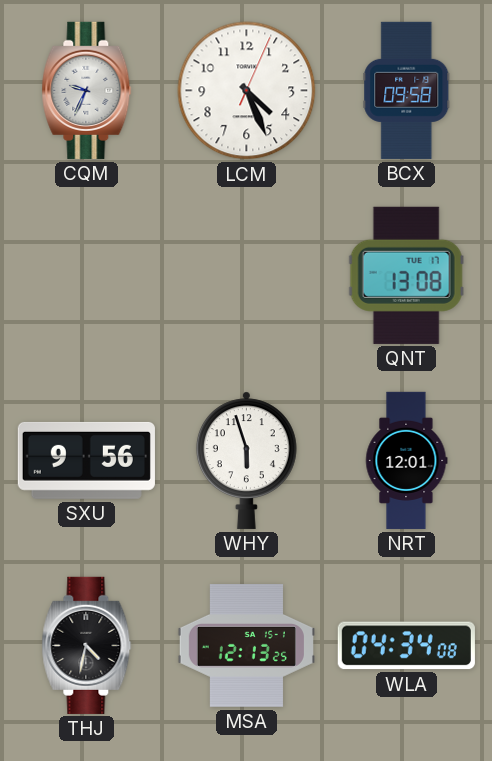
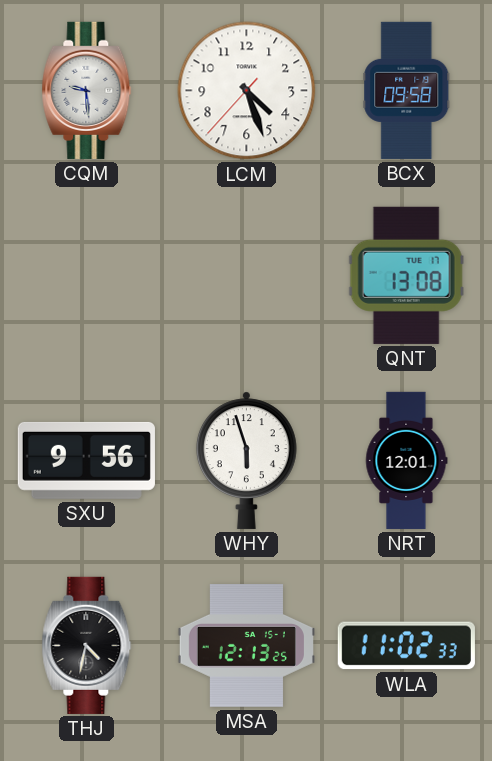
CQM: 9:34 -> 9:29 (87, 90)
LCM: 4:26:04 -> 4:26:37 (247, 91)
WLA: 04:34 -> 11:02 (406, 646)
